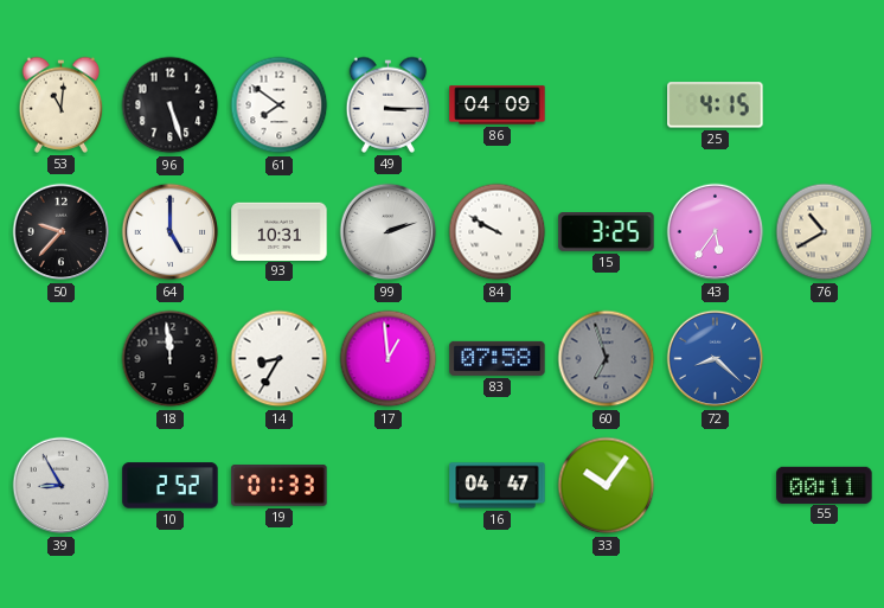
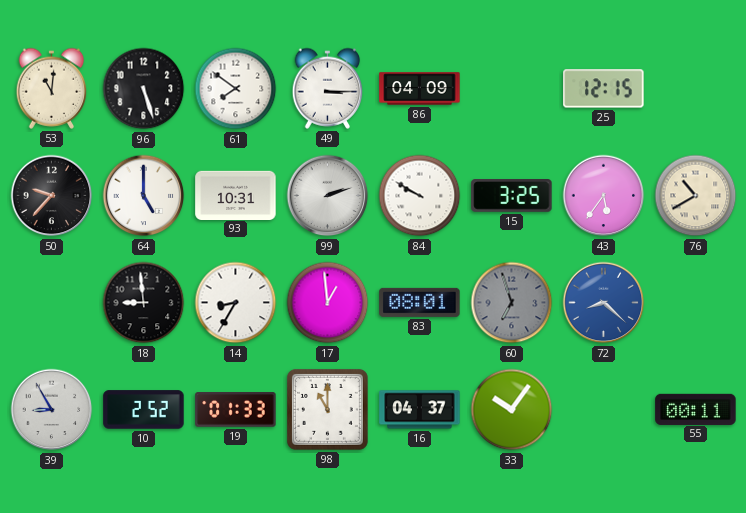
25: 4:15 -> 12:15 (604, 89)
18: 11:59 -> 8:59 (144, 303)
83: 07:58 -> 08:01 (420, 302)
98: none -> 11:00 (327, 409)
16: 04:47 -> 04:37 (420, 410)
